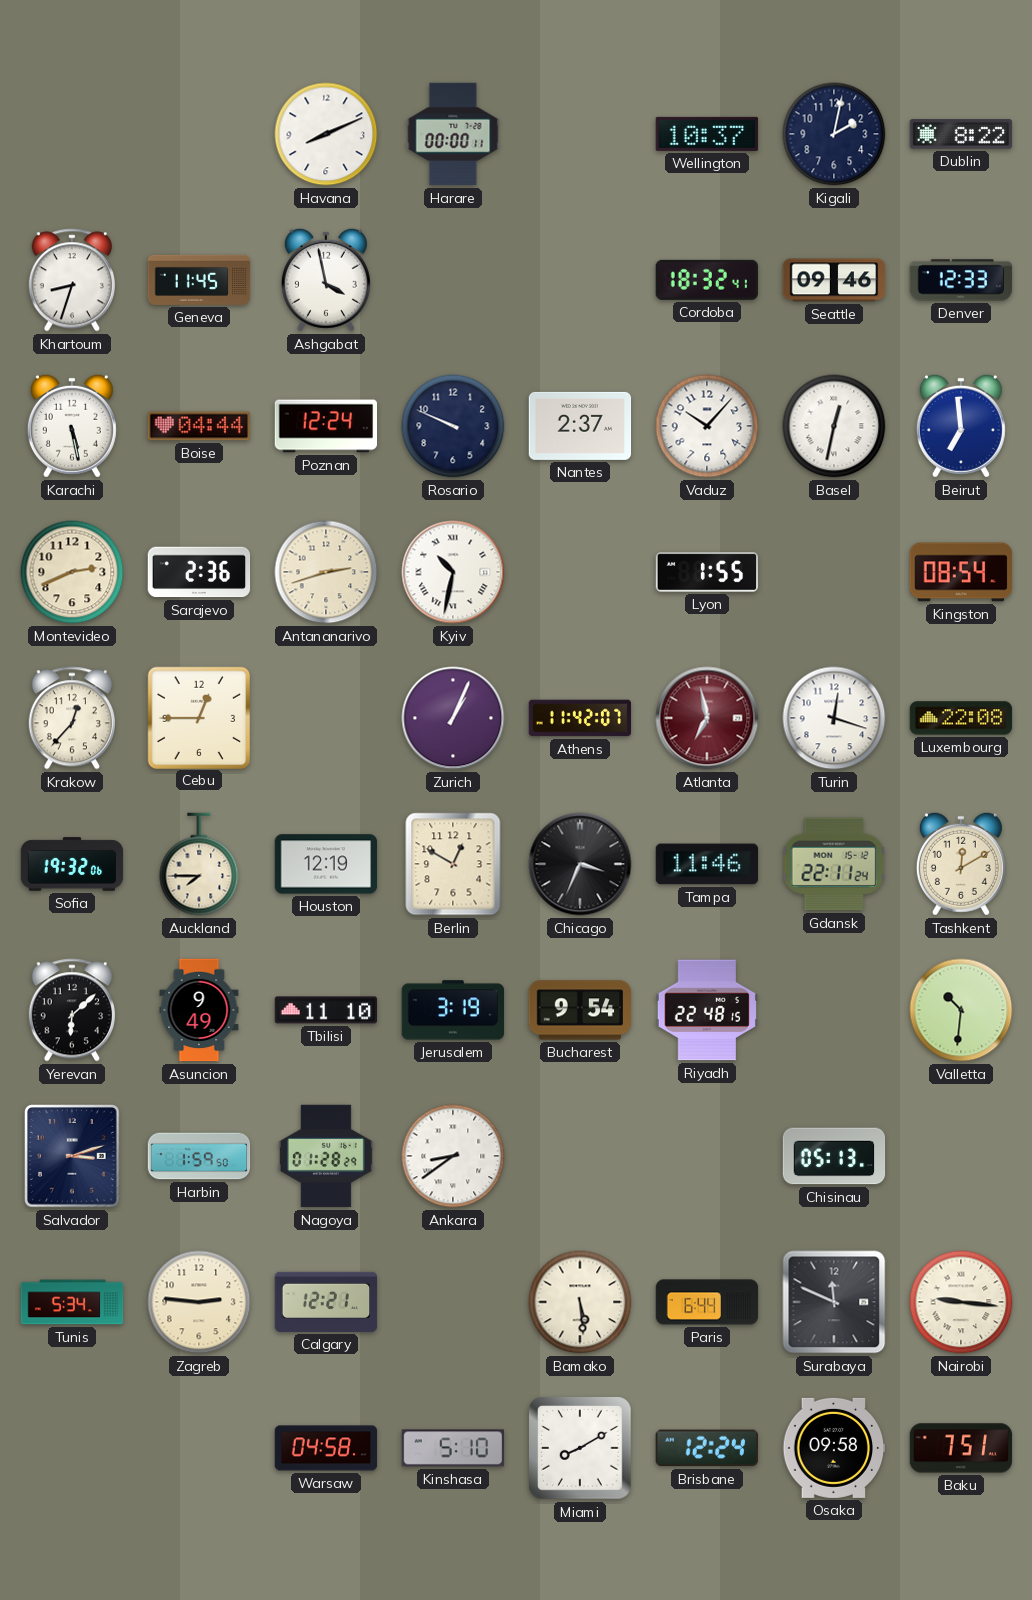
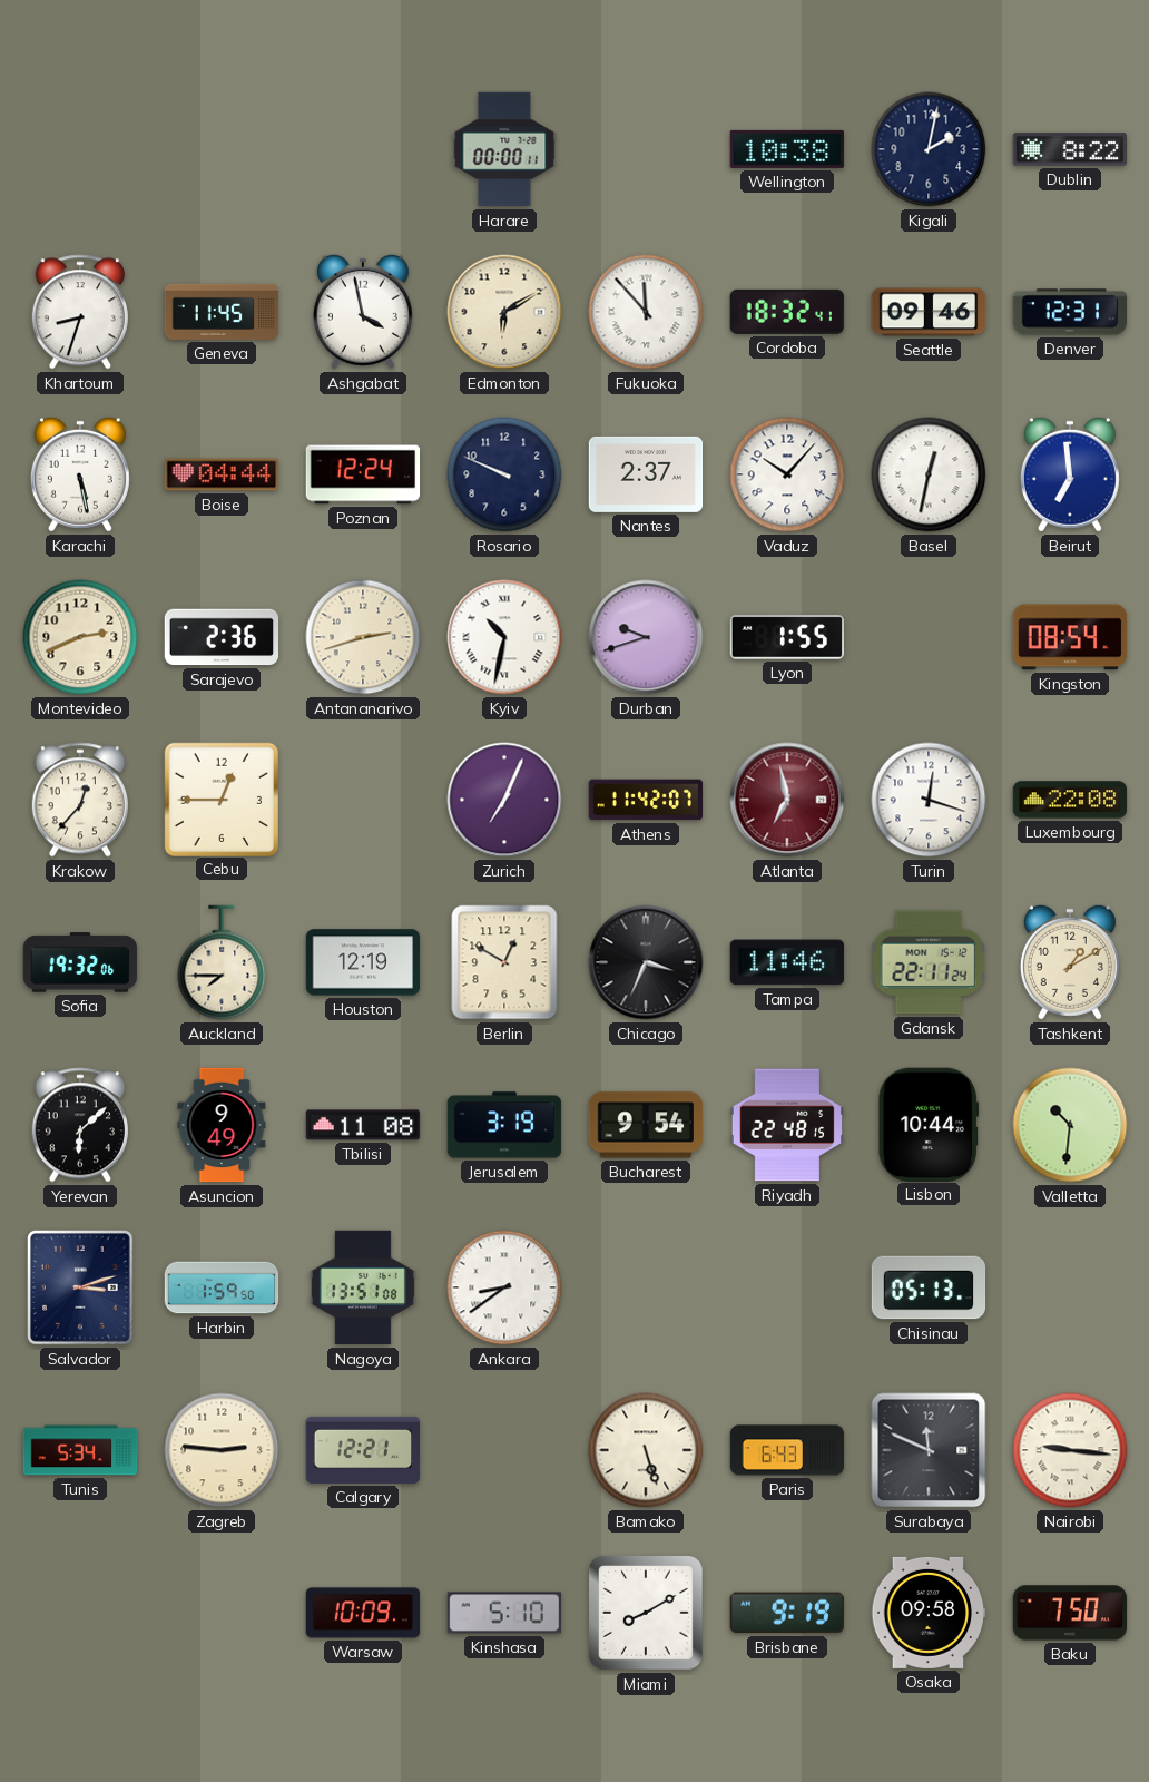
Havana: 8:11 -> none (326, 134)
Wellington: 10:37 -> 10:38 (786, 149)
Edmonton: none -> 6:10 (504, 312)
Fukuoka: none -> 11:53 (646, 312)
Denver: 12:33 -> 12:31 (1070, 312)
Durban: none -> 9:42 (646, 637)
Zurich: 1:04 -> 7:04 (504, 800)
Tashkent: 12:10 -> 1:10 (1070, 962)
Tbilisi: 11:10 -> 11:08 (363, 1125)
Lisbon: none -> 10:44 (929, 1124)
Nagoya: 01:28 -> 13:51 (363, 1287)
Bamako: 5:29 -> 5:27 (646, 1450)
Paris: 6:44 -> 6:43 (787, 1450)
Warsaw: 04:58 -> 10:09 (363, 1613)
Brisbane: 12:24 -> 9:19 (787, 1613)
Baku: 7:51 -> 7:50 (1070, 1613)
